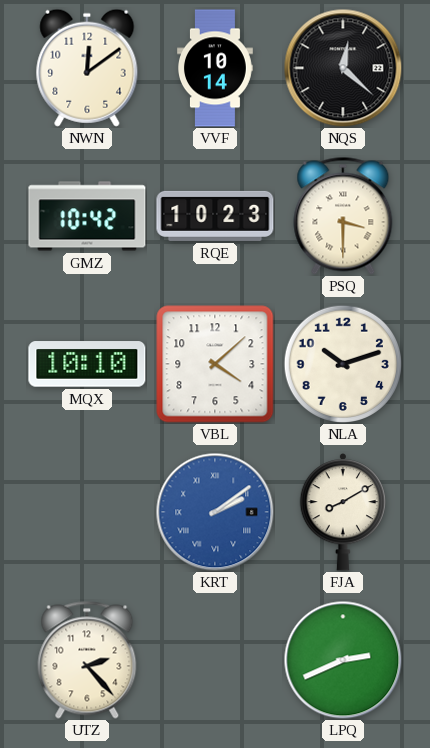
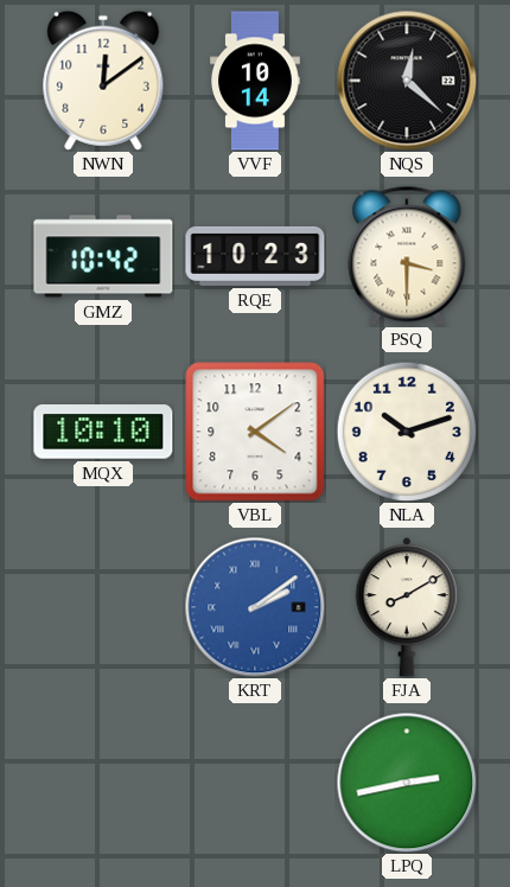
VBL: 4:08 -> 4:09 (255, 432)
UTZ: 2:23 -> none (87, 660)
LPQ: 2:41 -> 2:43 (407, 783)
